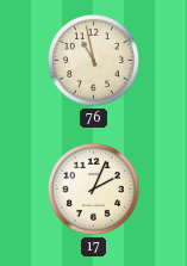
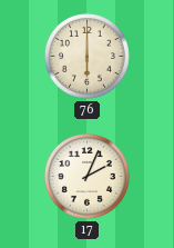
76: 10:58 -> 6:00 (86, 56)
